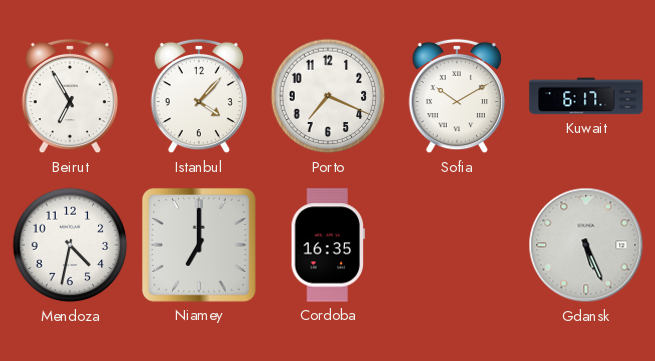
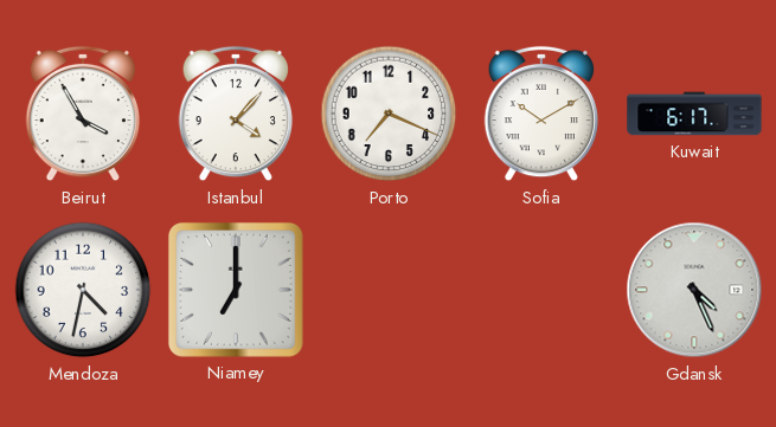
Beirut: 6:55 -> 3:55 (83, 114)
Cordoba: 16:35 -> none (327, 245)
Gdansk: 5:26 -> 4:26 (694, 290)
